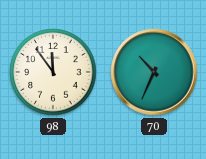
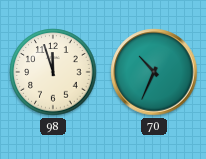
98: 11:54 -> 11:57 (53, 72)
